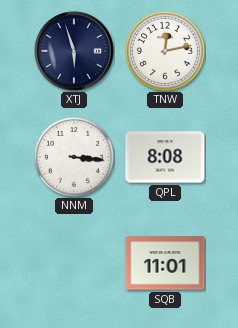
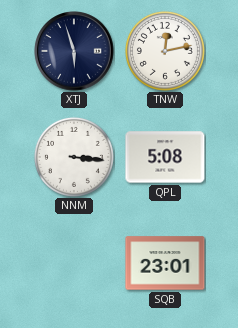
QPL: 8:08 -> 5:08 (165, 157)
SQB: 11:01 -> 23:01 (165, 263)
